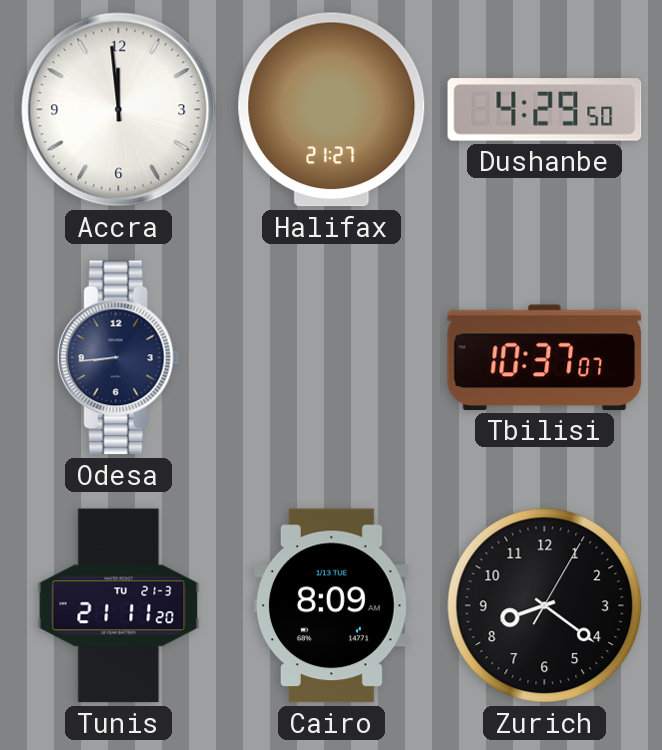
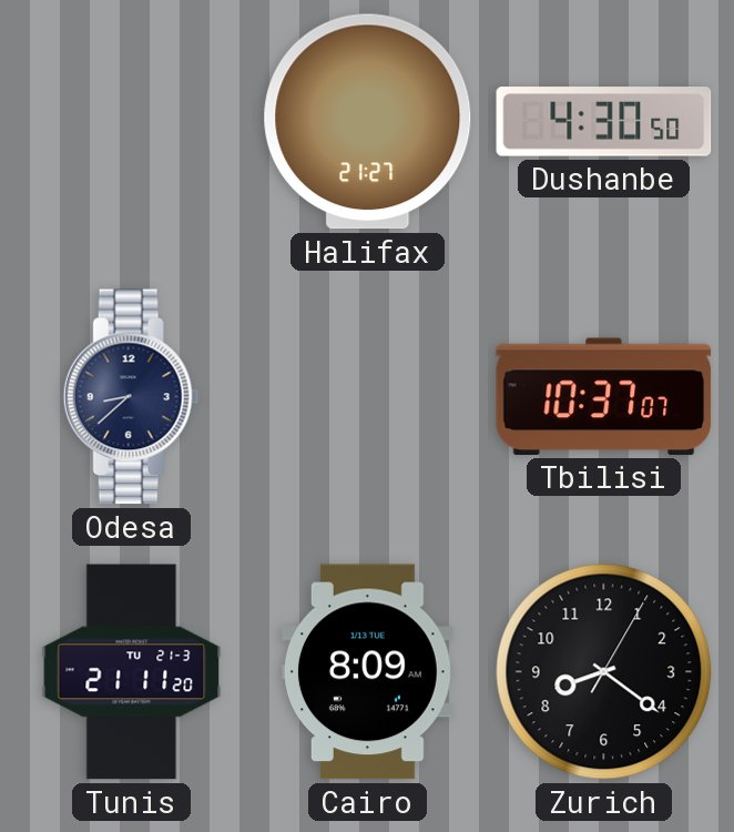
Accra: 11:59 -> none (119, 110)
Dushanbe: 4:29 -> 4:30 (604, 122)
Odesa: 8:44 -> 8:38 (131, 397)
